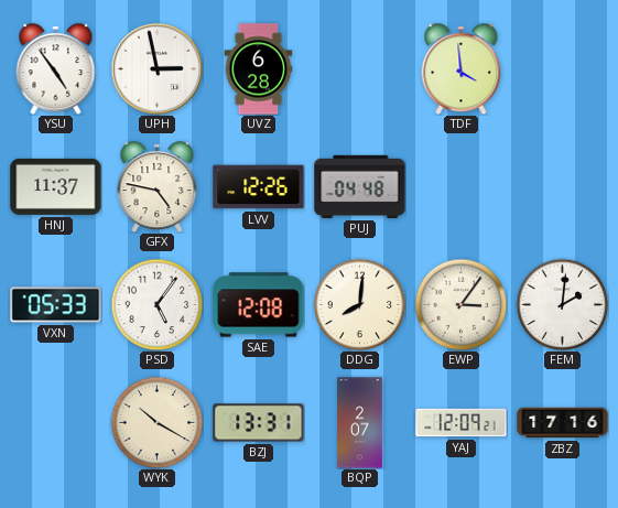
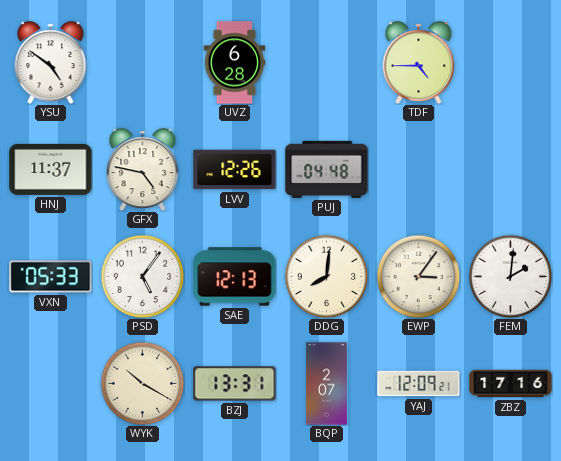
YSU: 4:54 -> 4:51 (51, 63)
UPH: 2:58 -> none (156, 68)
TDF: 3:59 -> 4:45 (419, 63)
SAE: 12:08 -> 12:13 (235, 277)
